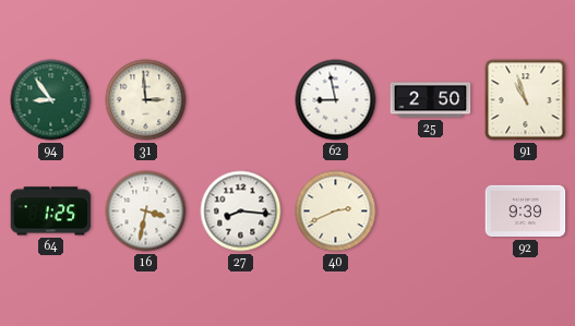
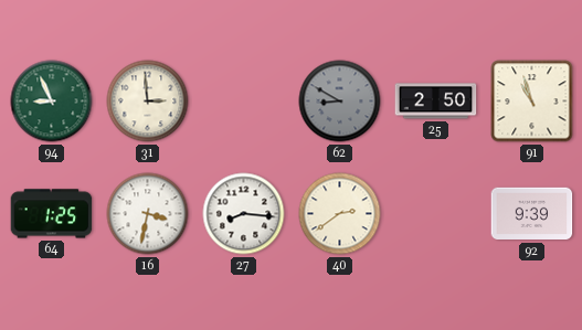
94: 8:54 -> 8:56 (52, 102)
62: 8:58 -> 8:50 (340, 102)
62 dial: white -> grey (340, 102)
40: 2:41 -> 2:39 (340, 214)
